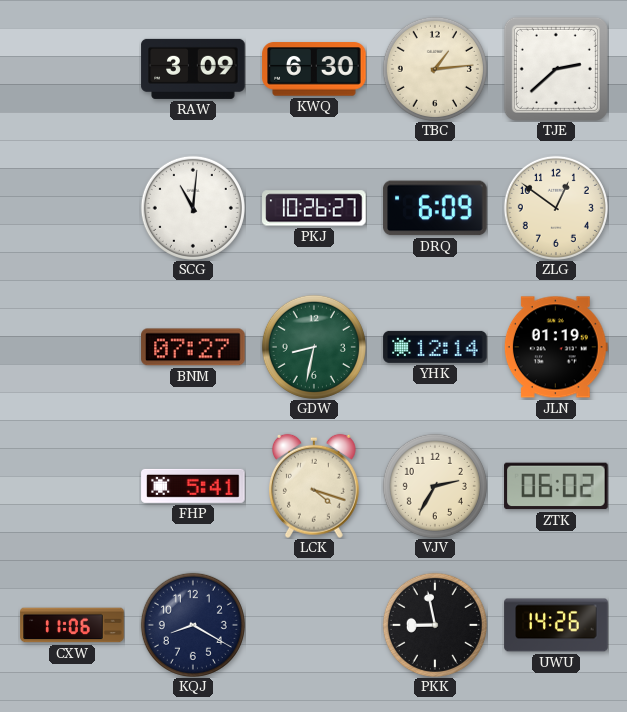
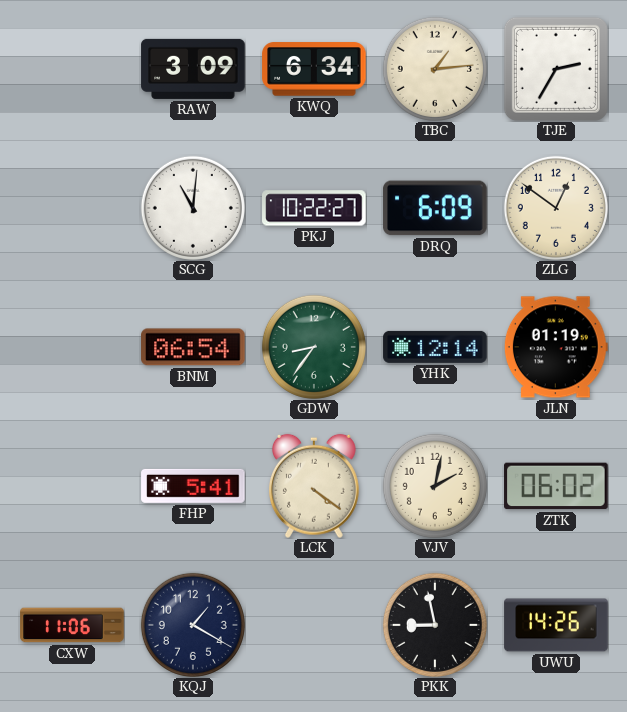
KWQ: 6:30 -> 6:34 (314, 69)
TJE: 2:38 -> 2:35 (556, 69)
PKJ: 10:26 -> 10:22 (314, 208)
BNM: 07:27 -> 06:54 (193, 347)
GDW: 8:32 -> 8:36 (314, 347)
LCK: 4:18 -> 4:21 (314, 486)
VJV: 2:35 -> 2:02 (435, 486)
KQJ: 8:20 -> 1:20 (193, 625)
